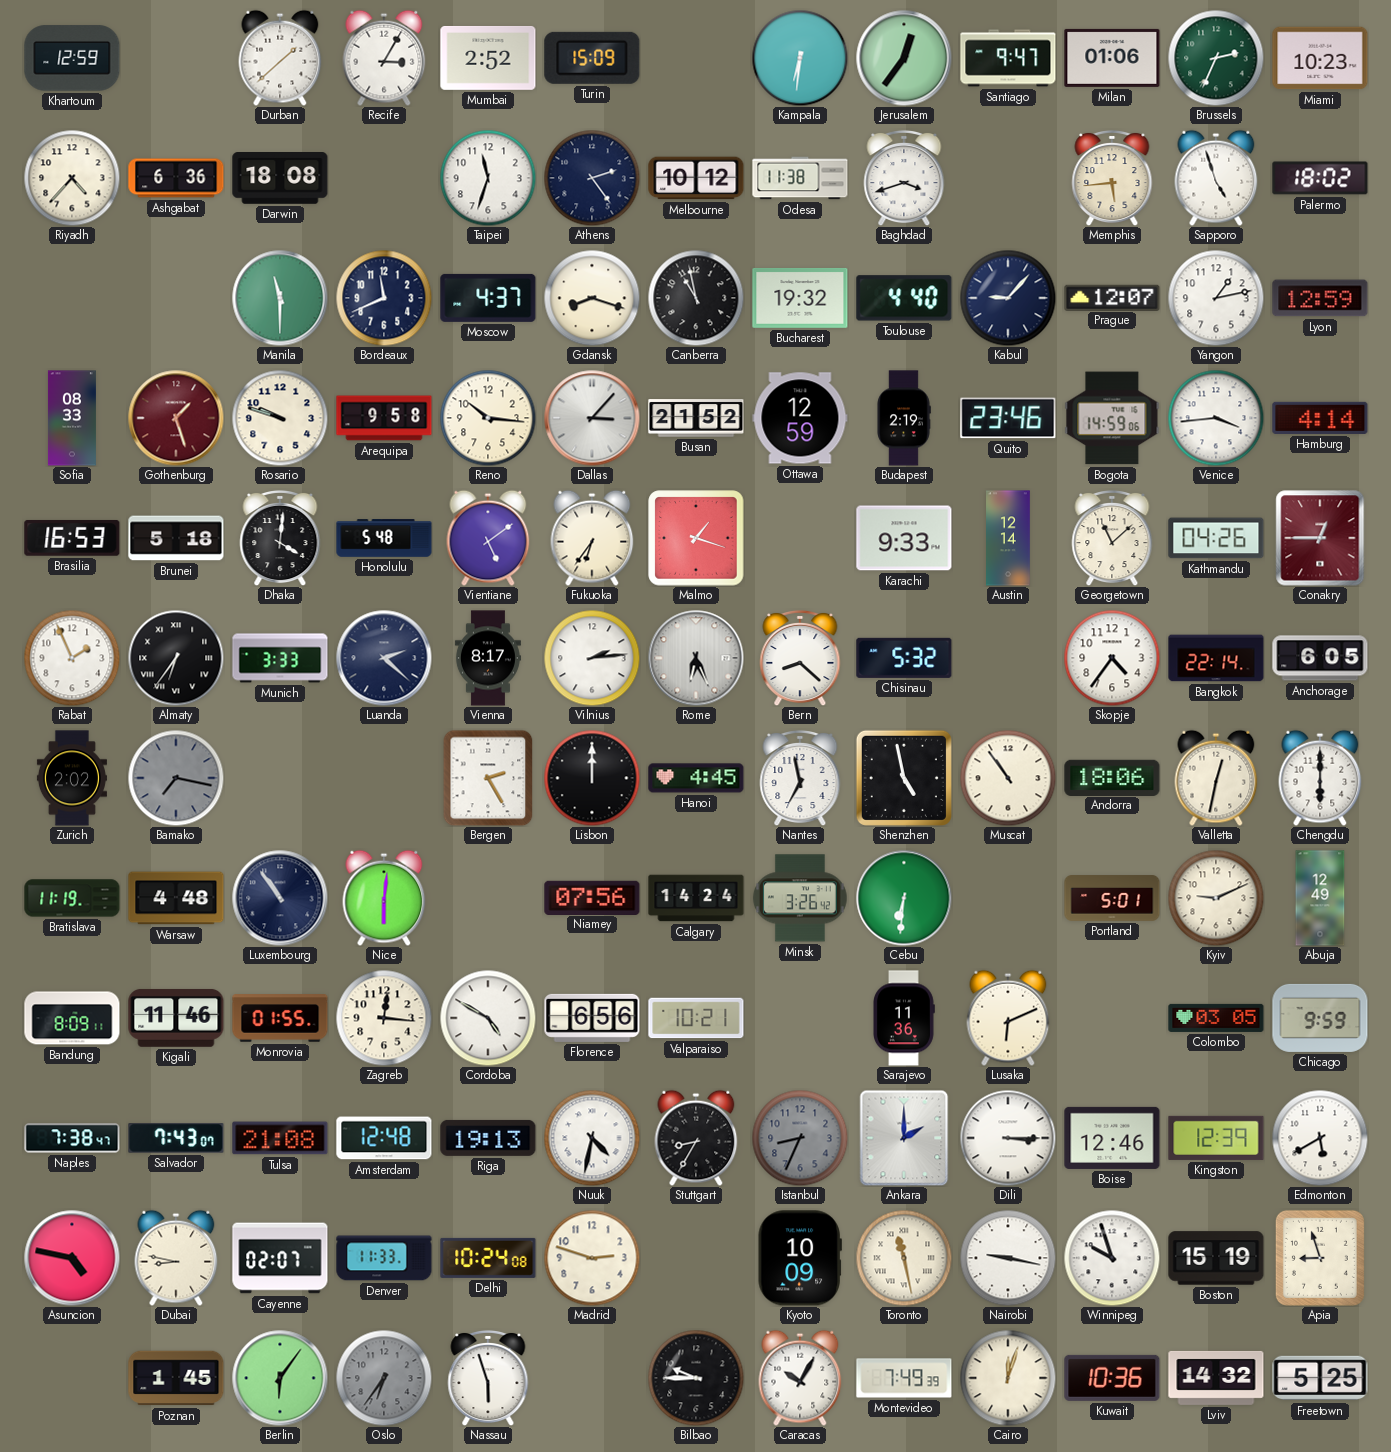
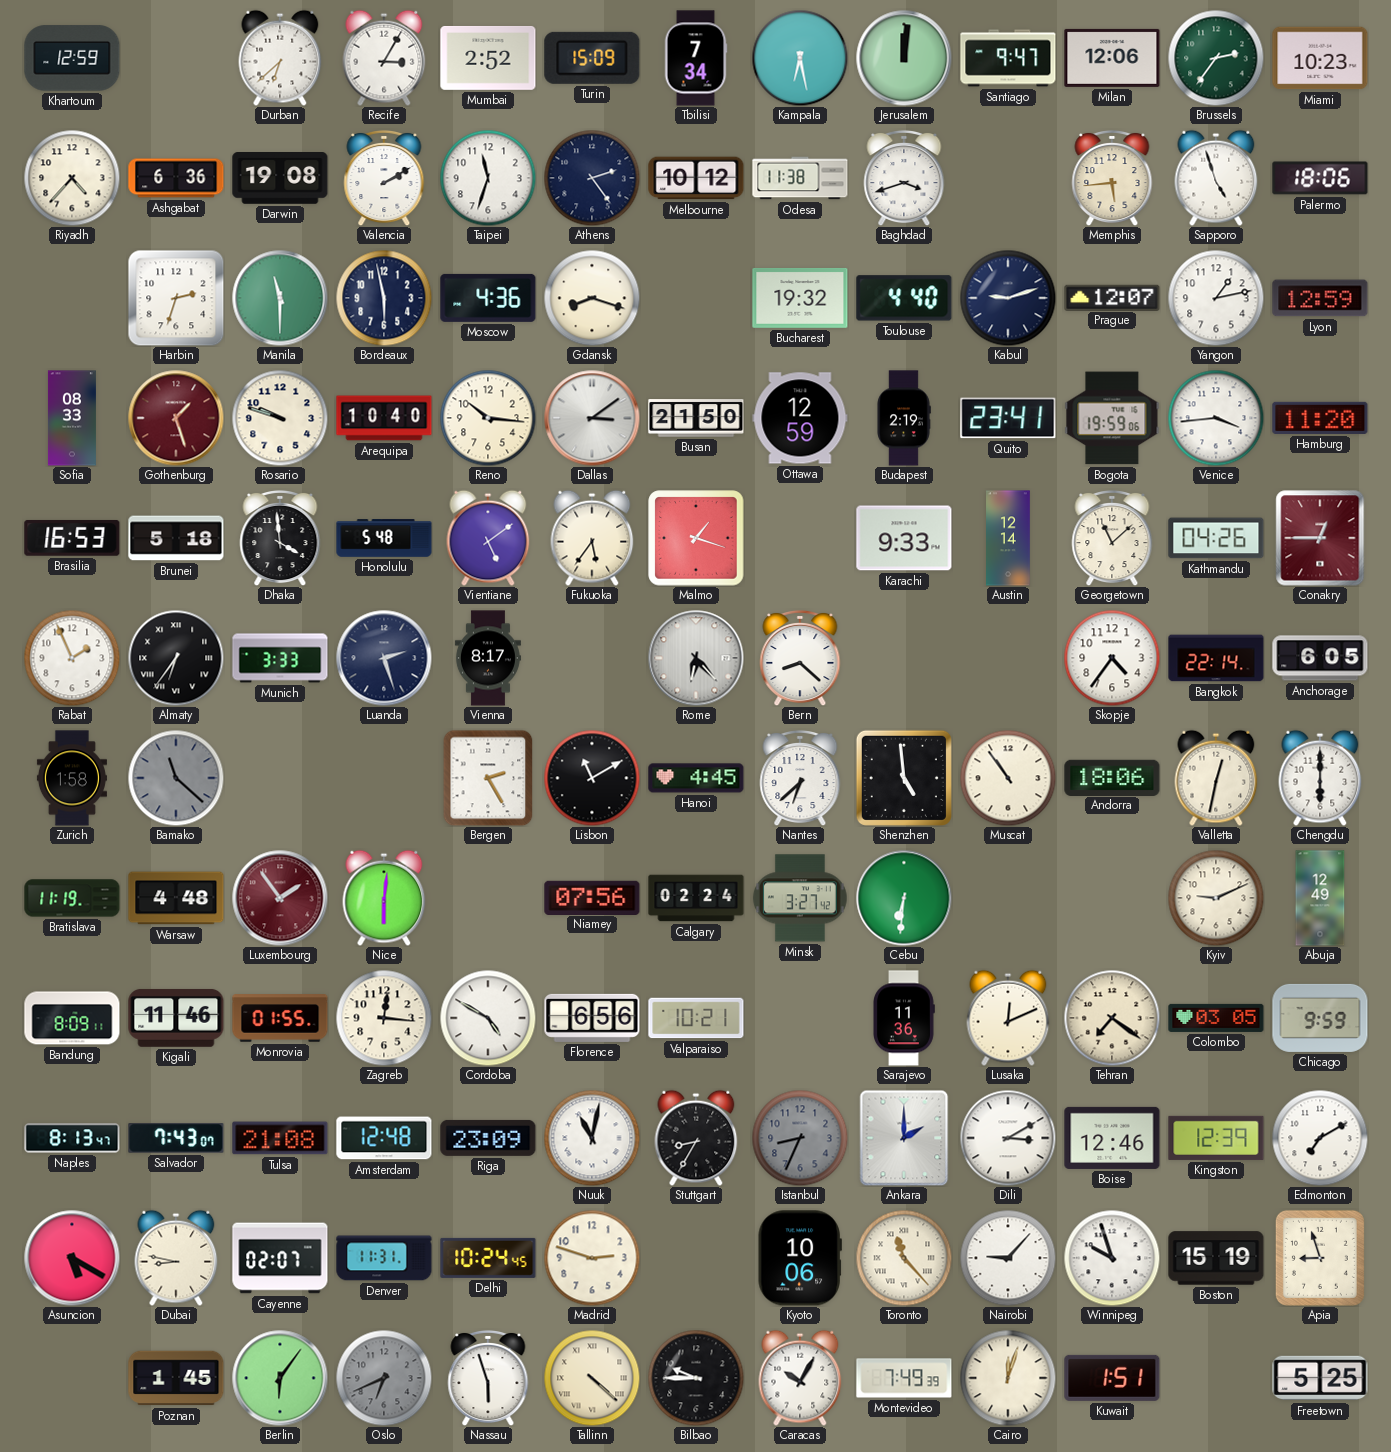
Durban: 1:38 -> 6:38 (280, 58)
Tbilisi: none -> 7:34 (696, 58)
Kampala: 6:31 -> 6:28 (800, 58)
Jerusalem: 12:36 -> 12:01 (904, 58)
Milan: 01:06 -> 12:06 (1112, 58)
Brussels: 2:34 -> 2:36 (1216, 58)
Darwin: 18:08 -> 19:08 (280, 179)
Valencia: none -> 2:10 (384, 178)
Palermo: 18:02 -> 18:06 (1320, 178)
Harbin: none -> 2:33 (176, 298)
Bordeaux: 11:41 -> 5:58 (384, 298)
Moscow: 4:37 -> 4:36 (488, 298)
Canberra: 10:58 -> none (696, 298)
Kabul: 9:07 -> 9:12 (1008, 298)
Arequipa: 9:58 -> 10:40 (384, 418)
Dallas: 3:07 -> 3:09 (592, 418)
Busan: 21:52 -> 21:50 (696, 418)
Quito: 23:46 -> 23:41 (1008, 418)
Bogota: 14:59 -> 19:59 (1112, 418)
Hamburg: 4:14 -> 11:20 (1320, 418)
Dhaka: 4:01 -> 3:59 (280, 538)
Fukuoka: 6:36 -> 5:36 (592, 538)
Luanda: 2:22 -> 2:27 (384, 658)
Vilnius: 2:14 -> none (592, 658)
Rome: 6:26 -> 6:23 (696, 658)
Chisinau: 5:32 -> none (904, 658)
Zurich: 2:02 -> 1:58 (72, 778)
Bamako: 7:17 -> 11:22 (176, 778)
Lisbon: 12:00 -> 11:10 (592, 778)
Nantes: 6:58 -> 6:38 (800, 778)
Shenzhen: 4:58 -> 4:59 (904, 778)
Luxembourg: 10:54 -> 1:54 (280, 898)
Luxembourg dial: navy -> burgundy (280, 898)
Calgary: 14:24 -> 02:24 (696, 898)
Minsk: 3:26 -> 3:27 (800, 898)
Portland: 5:01 -> none (1112, 898)
Lusaka: 6:11 -> 12:11 (1008, 1018)
Tehran: none -> 7:21 (1112, 1018)
Naples: 7:38 -> 8:13 (72, 1138)
Riga: 19:13 -> 23:09 (488, 1138)
Nuuk: 4:32 -> 11:02 (592, 1138)
Dili: 3:15 -> 3:10 (1008, 1138)
Edmonton: 5:40 -> 7:10 (1320, 1138)
Asuncion: 4:47 -> 5:20 (72, 1258)
Denver: 11:33 -> 11:31 (384, 1258)
Delhi: 10:24:08 -> 10:24:45 (488, 1258)
Kyoto: 10:09 -> 10:06 (800, 1258)
Toronto: 11:28 -> 11:23 (904, 1258)
Nairobi: 9:17 -> 9:07 (1008, 1258)
Oslo: 6:36 -> 6:41 (384, 1378)
Tallinn: none -> 4:22 (592, 1378)
Kuwait: 10:36 -> 1:51 (1112, 1378)
Lviv: 14:32 -> none (1216, 1378)
